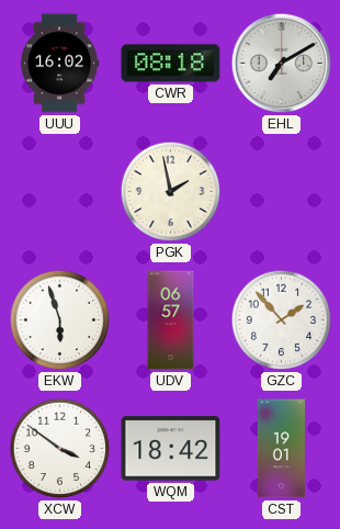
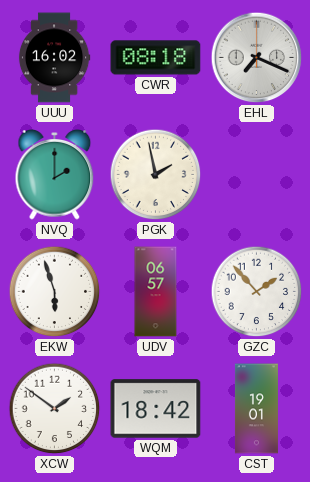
EHL: 7:10 -> 7:19 (257, 58)
NVQ: none -> 2:00 (55, 175)
XCW: 3:51 -> 1:51 (55, 409)
